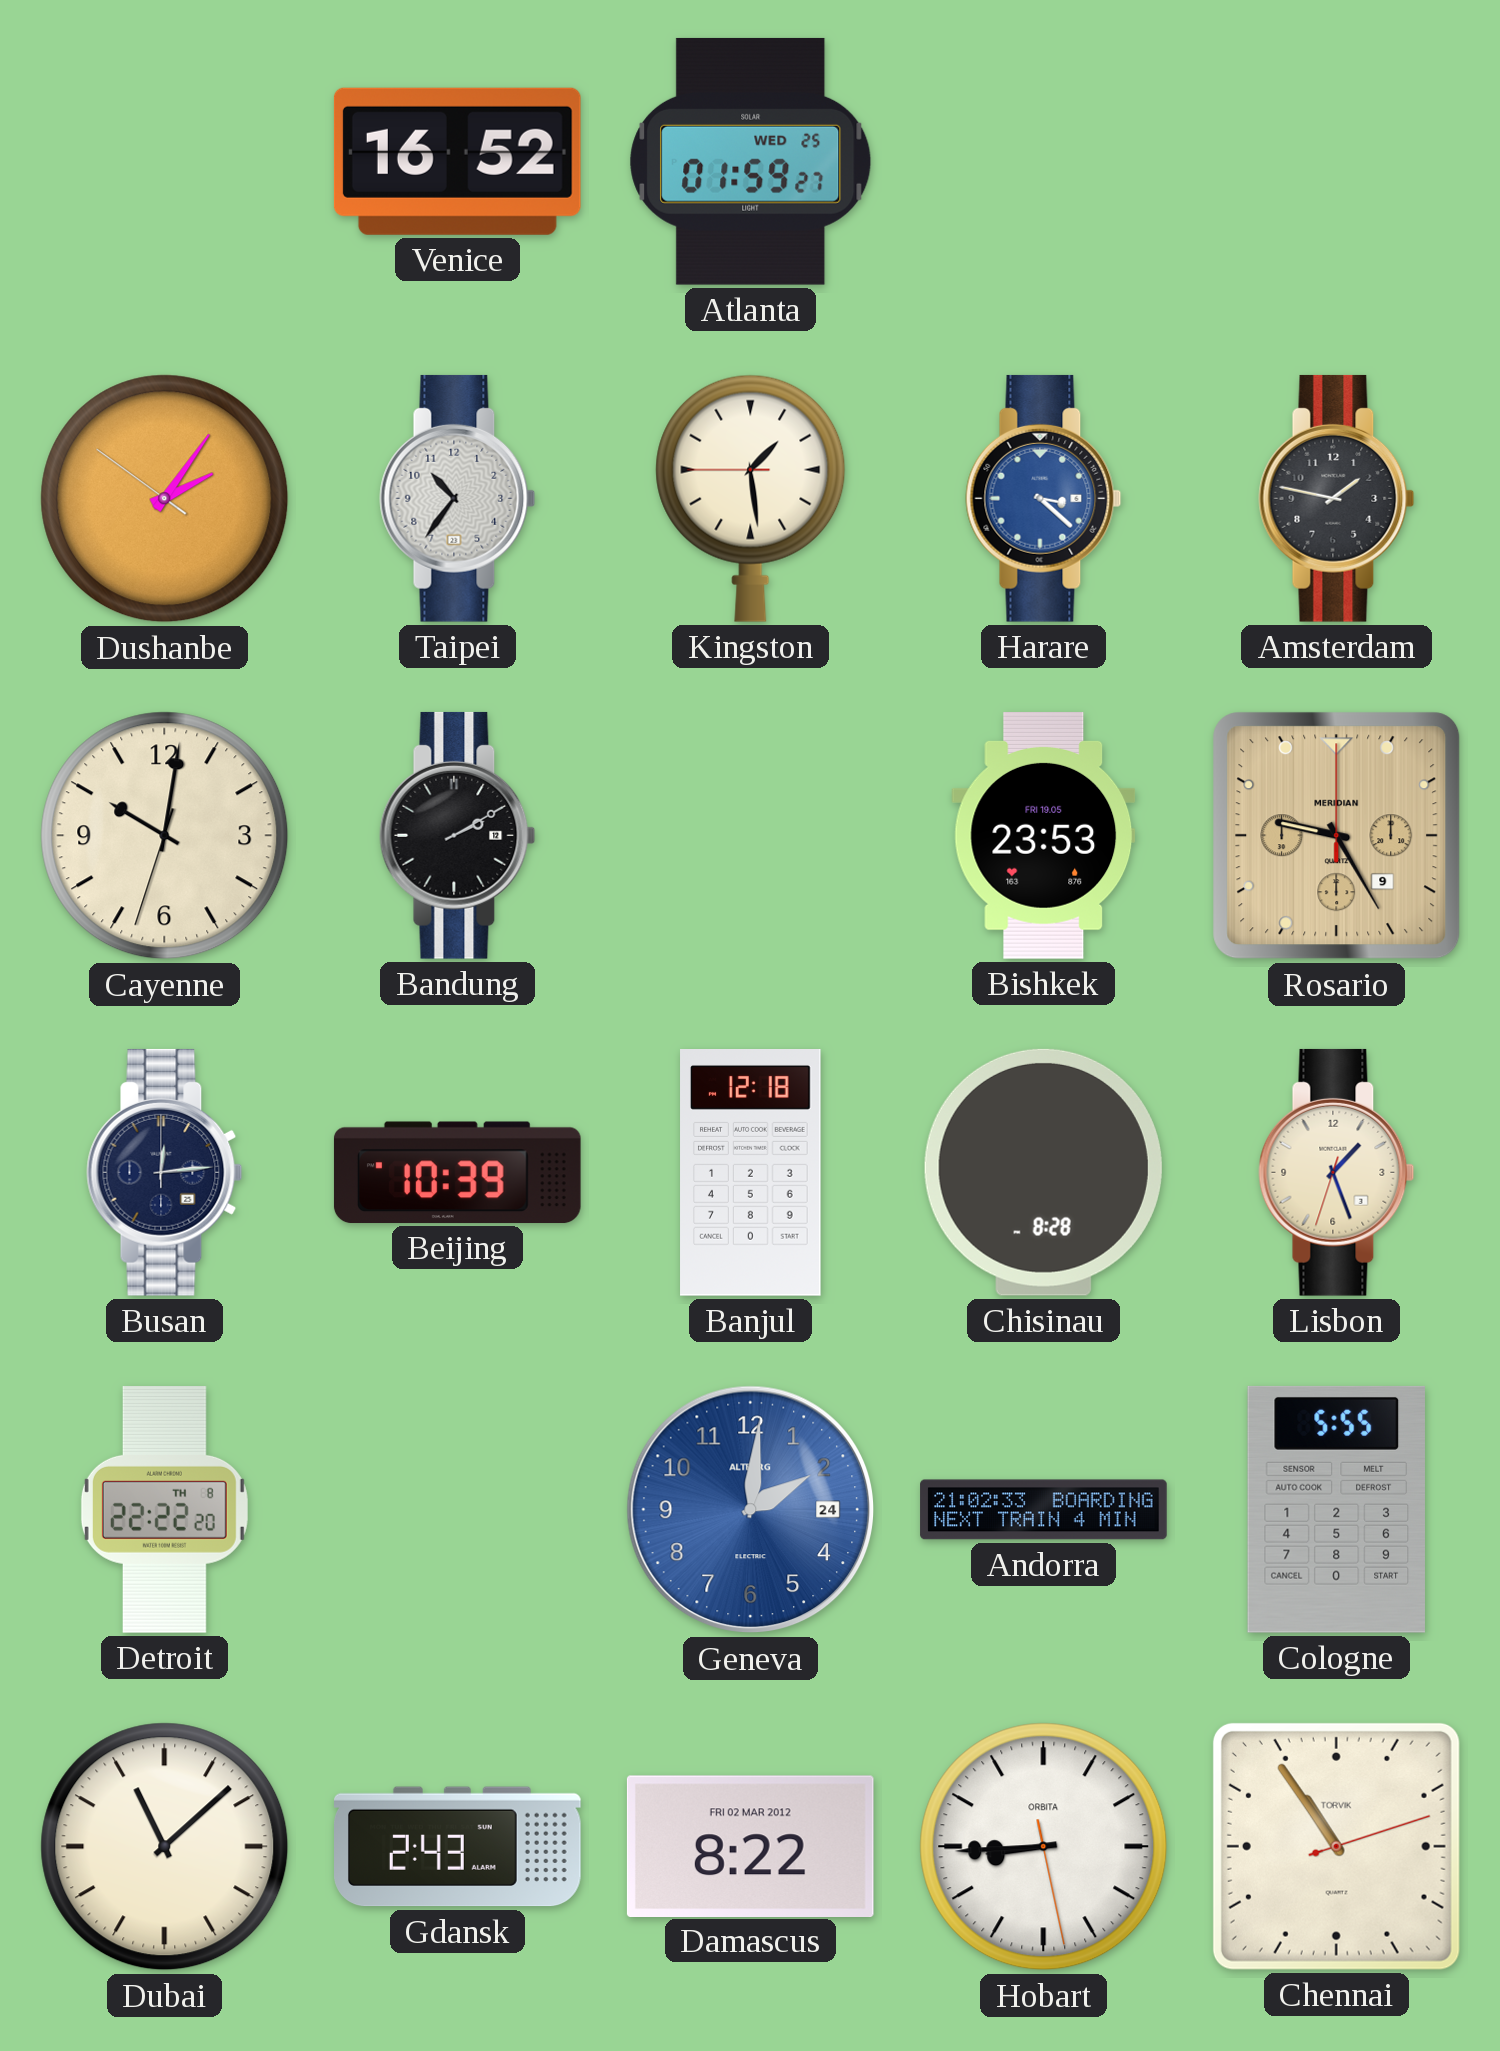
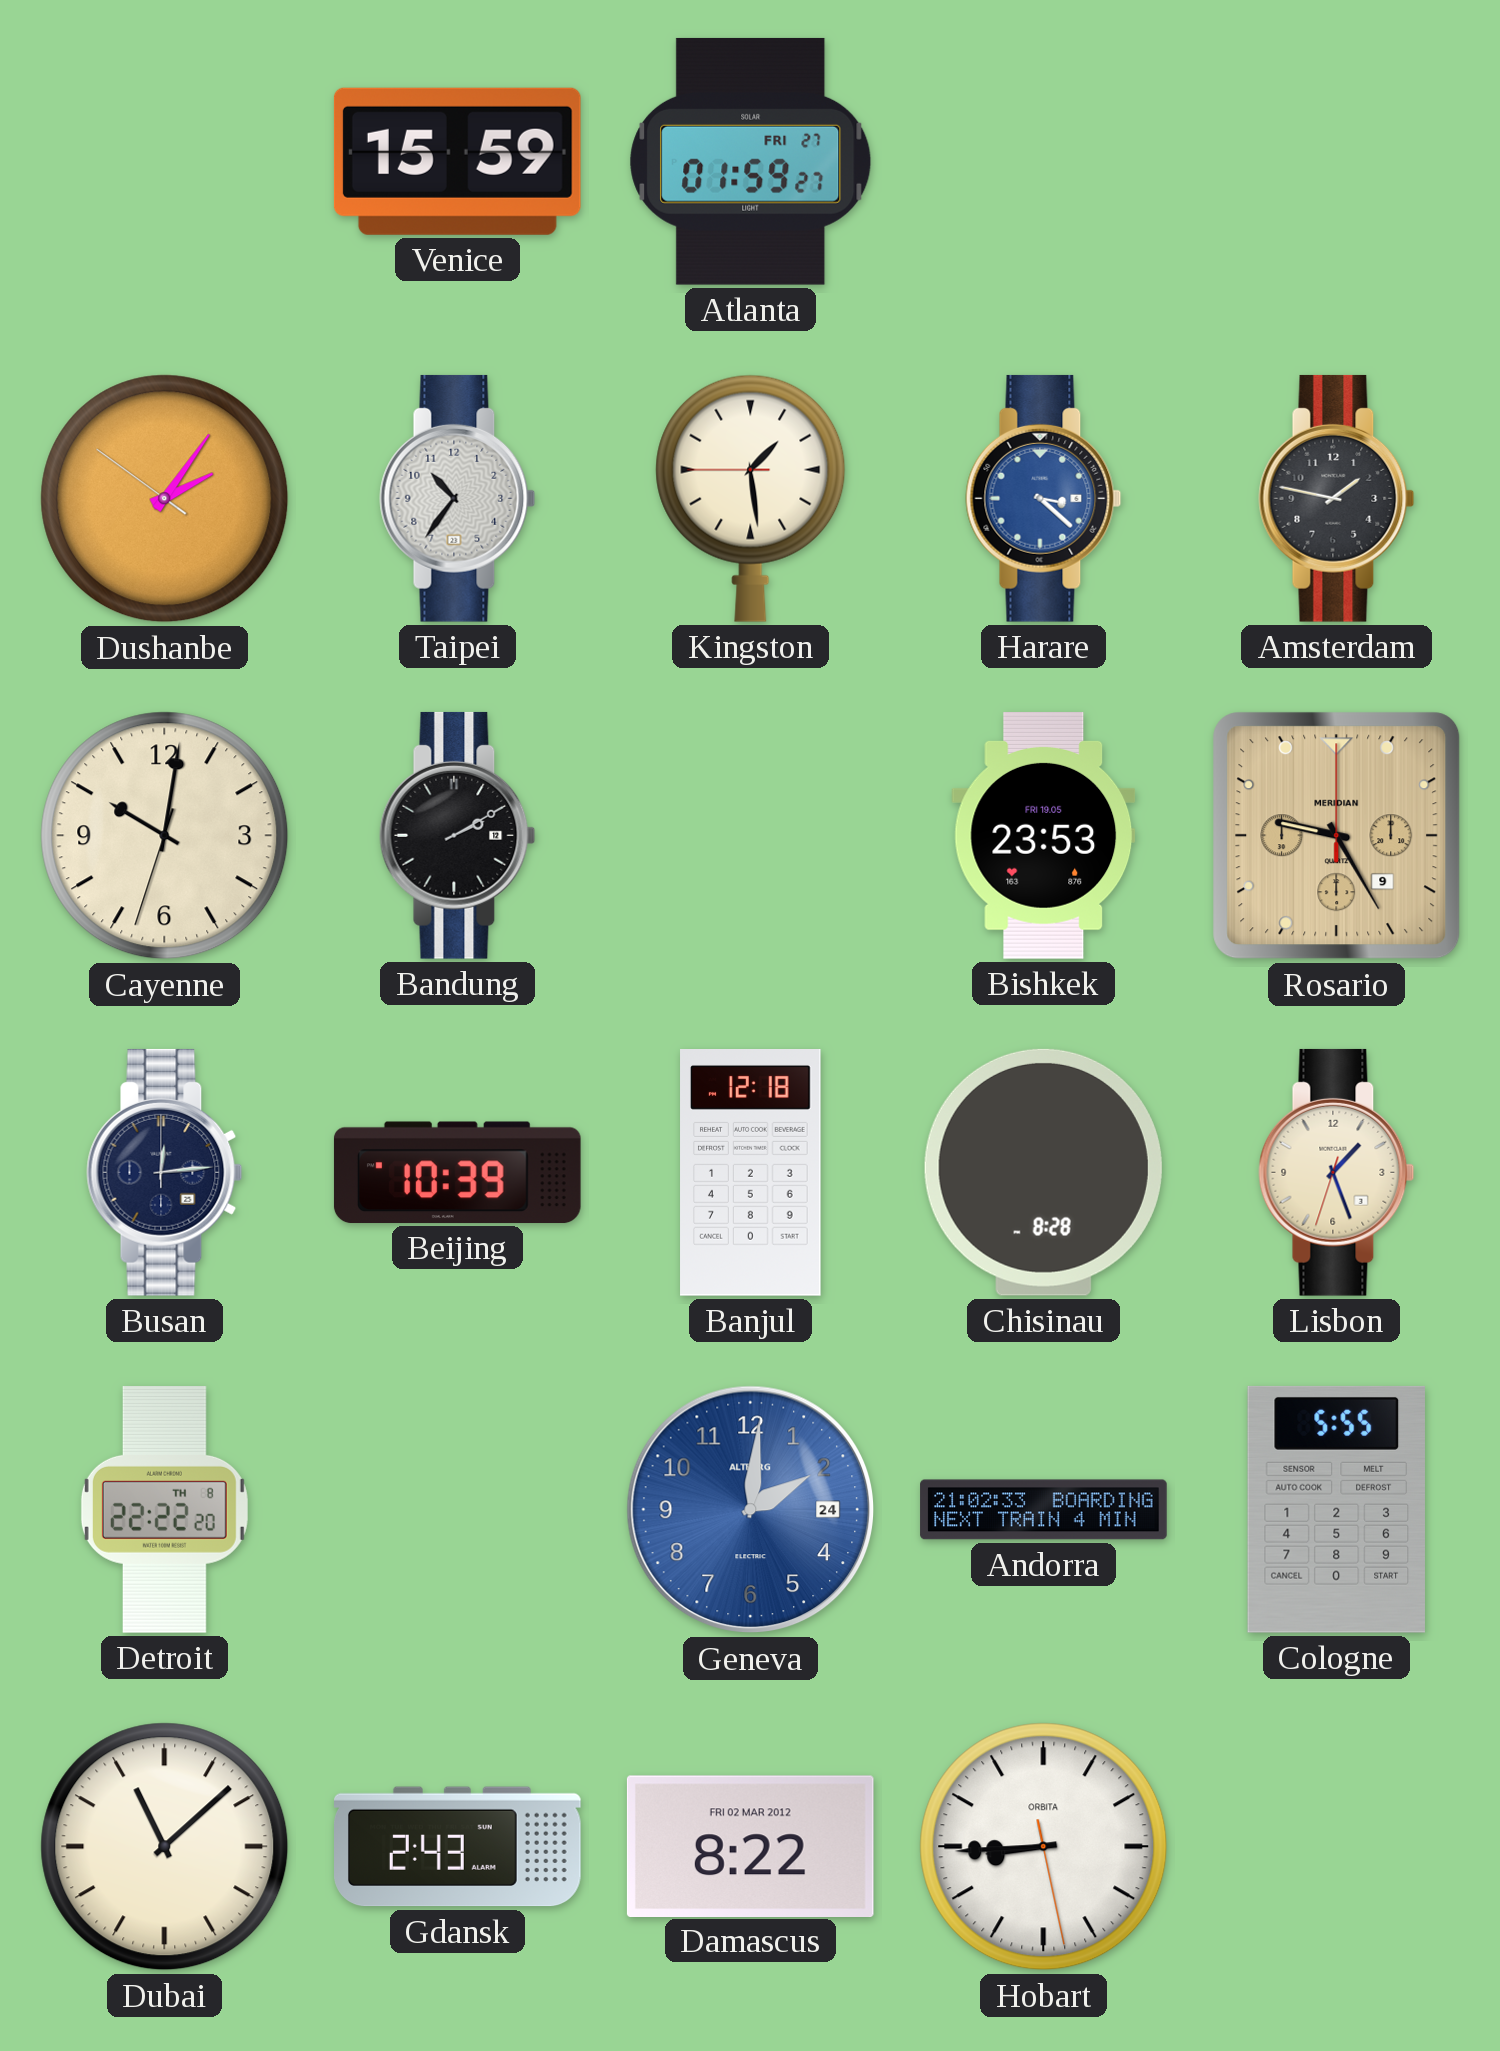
Venice: 16:52 -> 15:59 (457, 161)
Atlanta date: WED 25 -> FRI 27 (751, 161)
Chennai: 10:54 -> none (1336, 1846)
